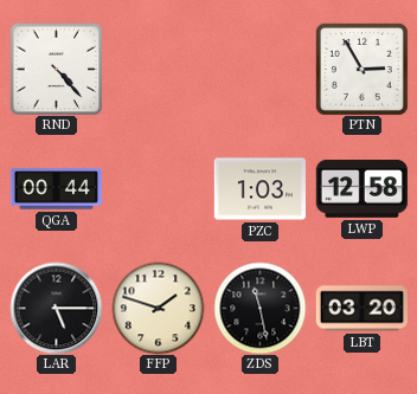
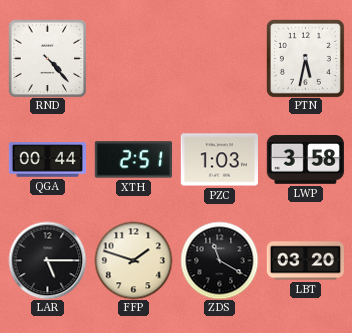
PTN: 2:55 -> 5:32 (305, 58)
XTH: none -> 2:51 (133, 160)
LWP: 12:58 -> 3:58 (305, 160)
ZDS: 11:28 -> 11:20 (219, 260)
